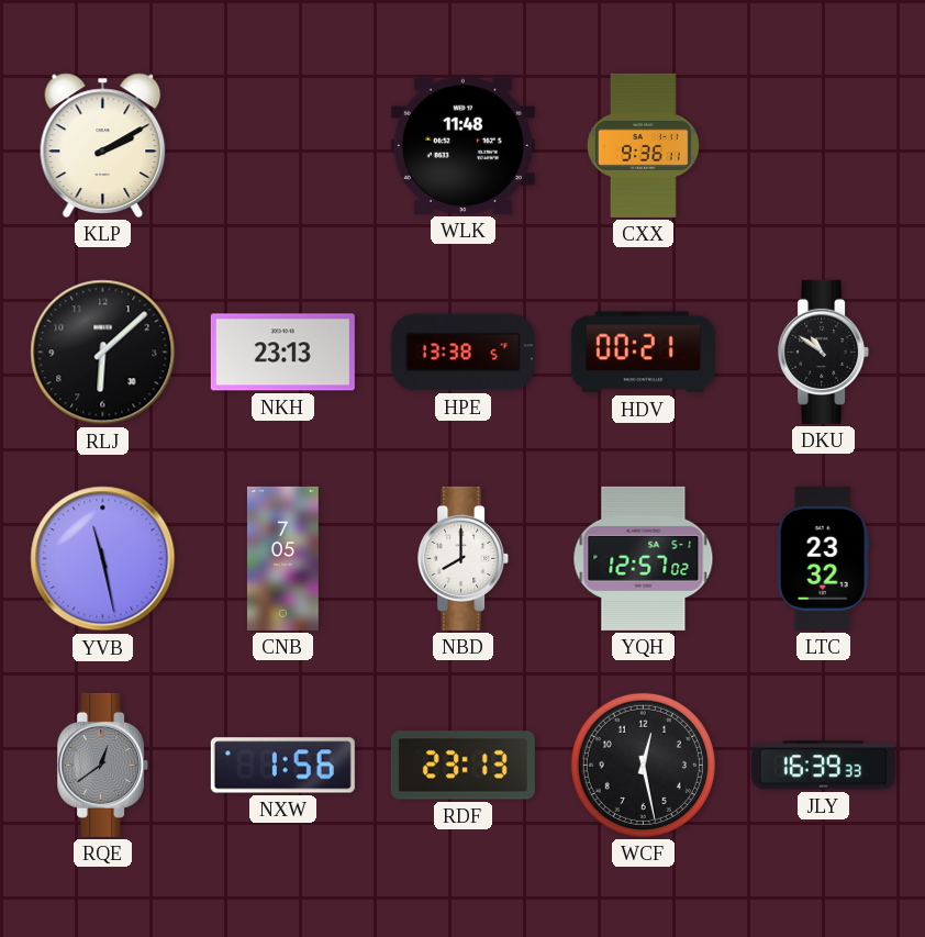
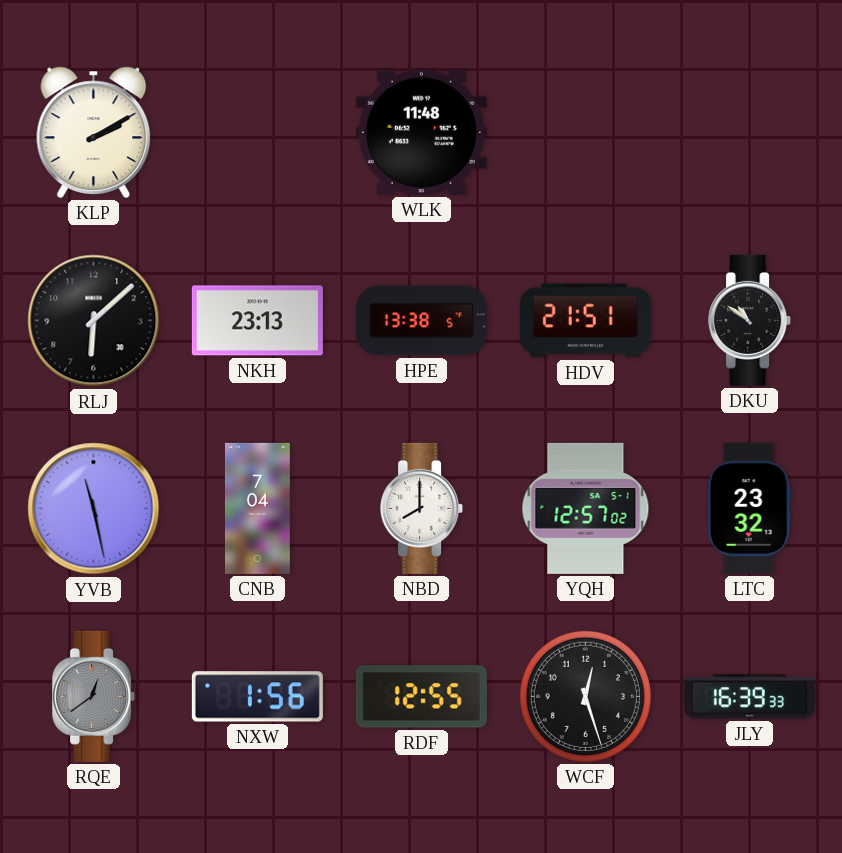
CXX: 9:36 -> none (643, 145)
HDV: 00:21 -> 21:51 (585, 321)
CNB: 7:05 -> 7:04 (257, 508)
RDF: 23:13 -> 12:55 (421, 697)
WCF: 12:28 -> 12:27 (585, 696)
